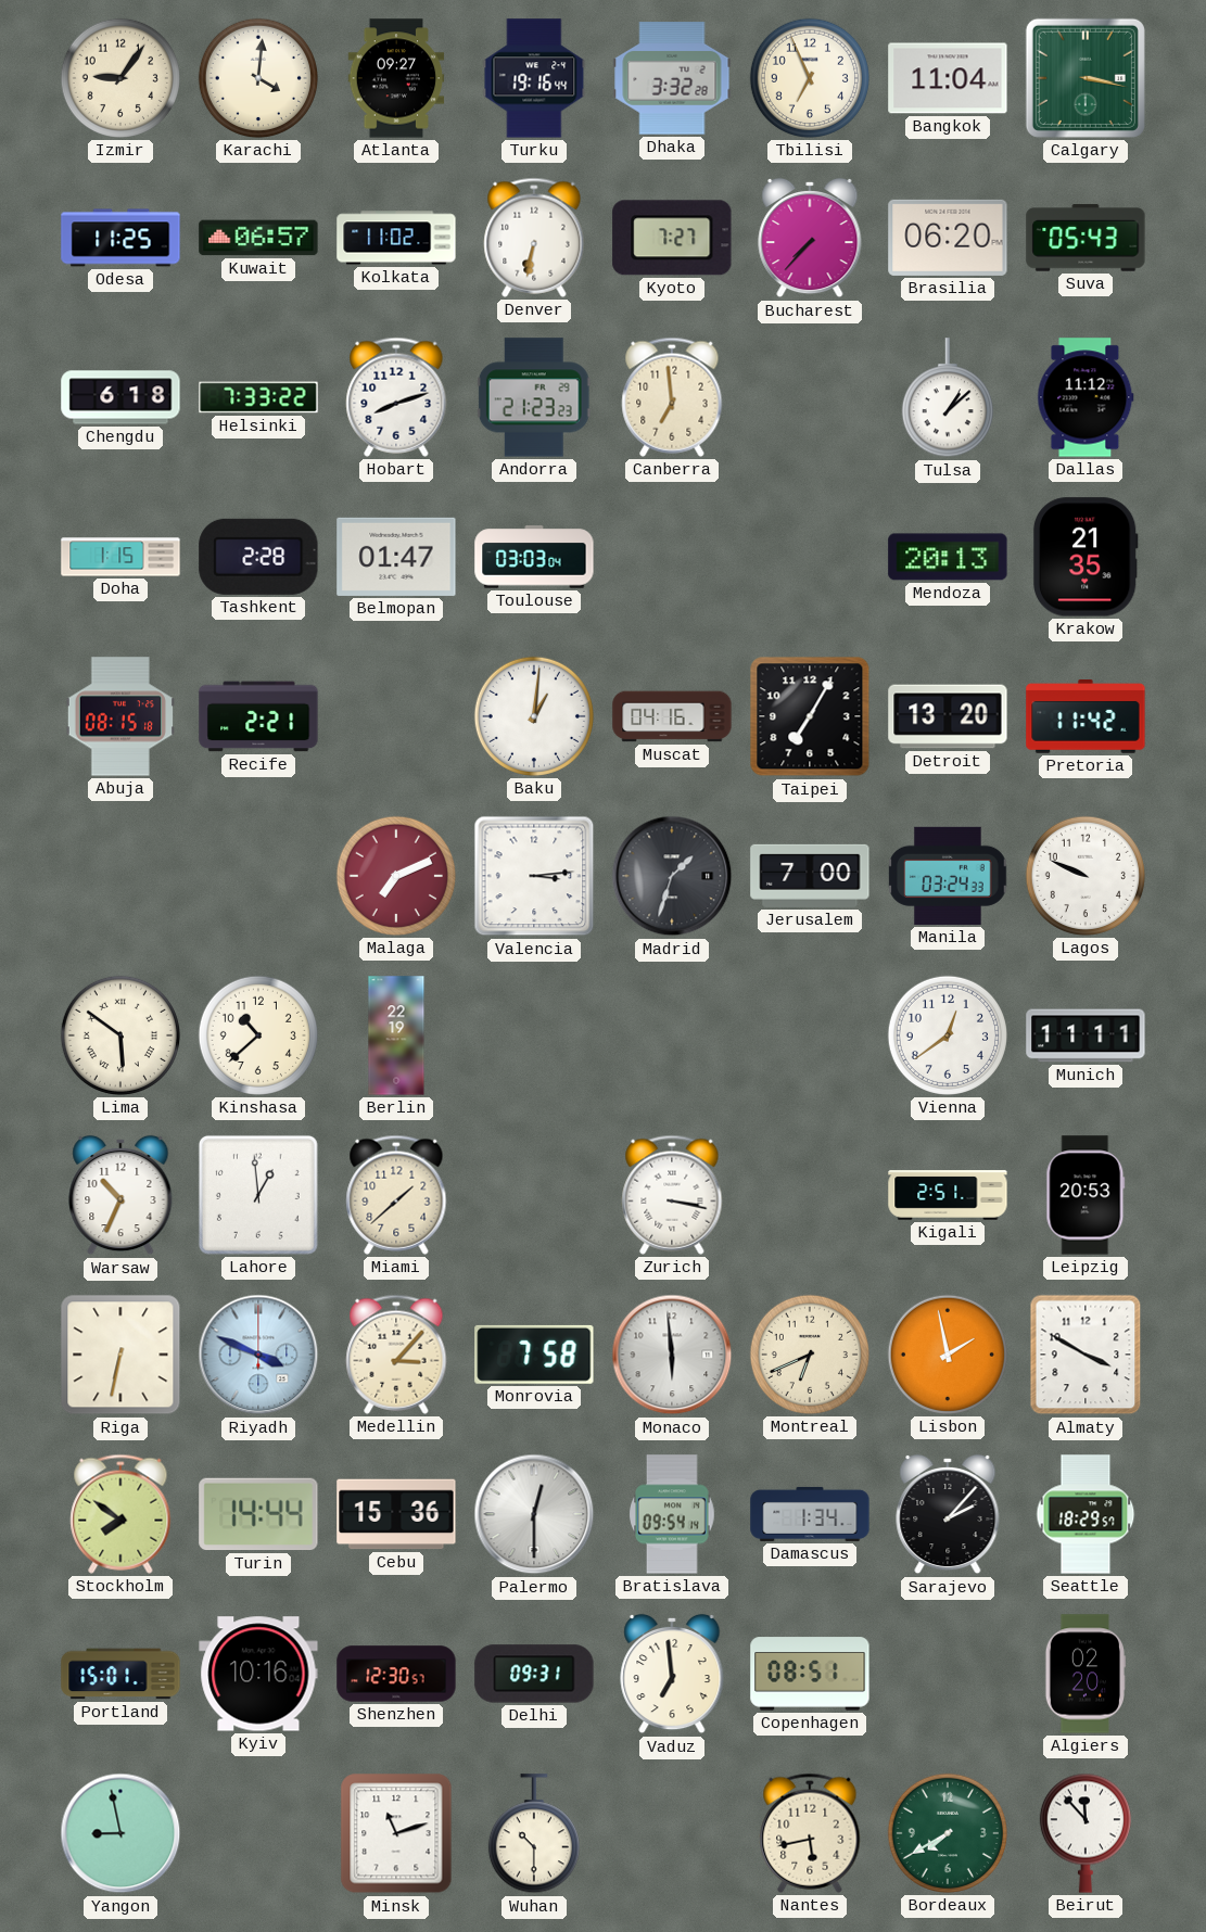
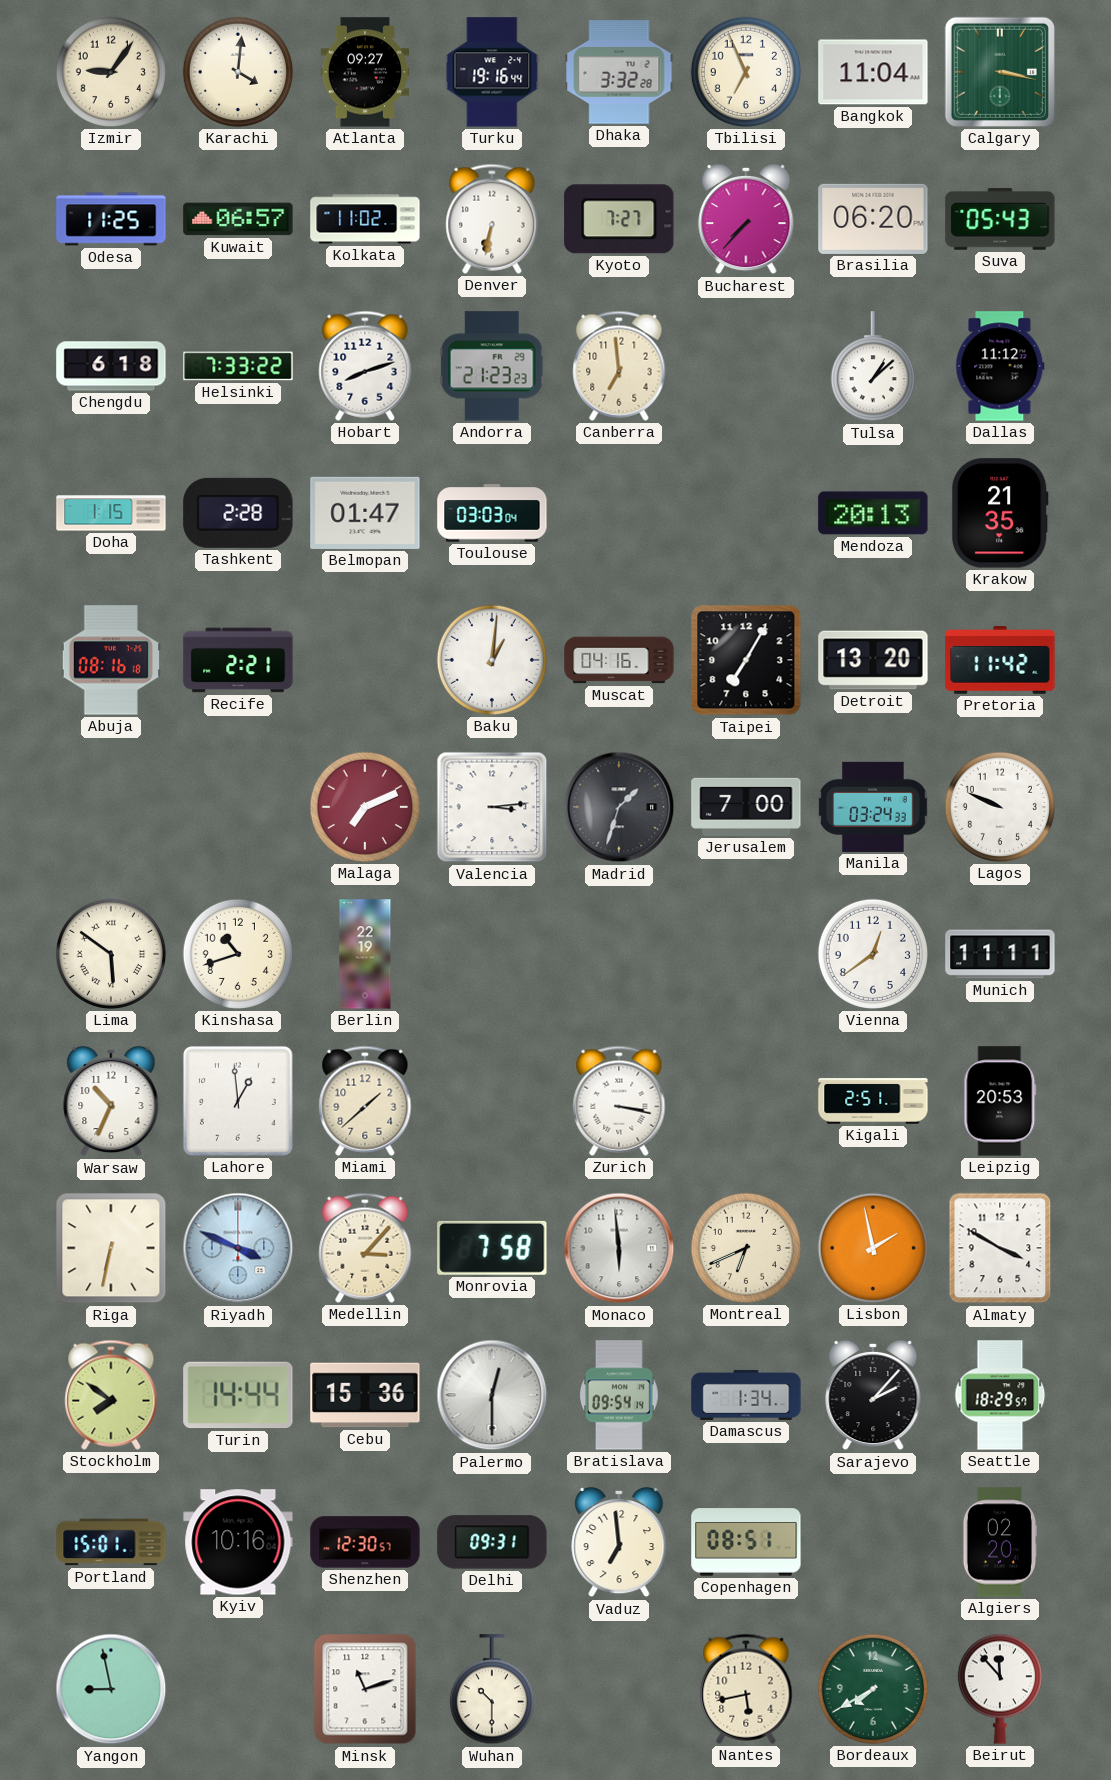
Abuja: 08:15 -> 08:16 (111, 660)
Kinshasa: 10:38 -> 10:42 (238, 954)
